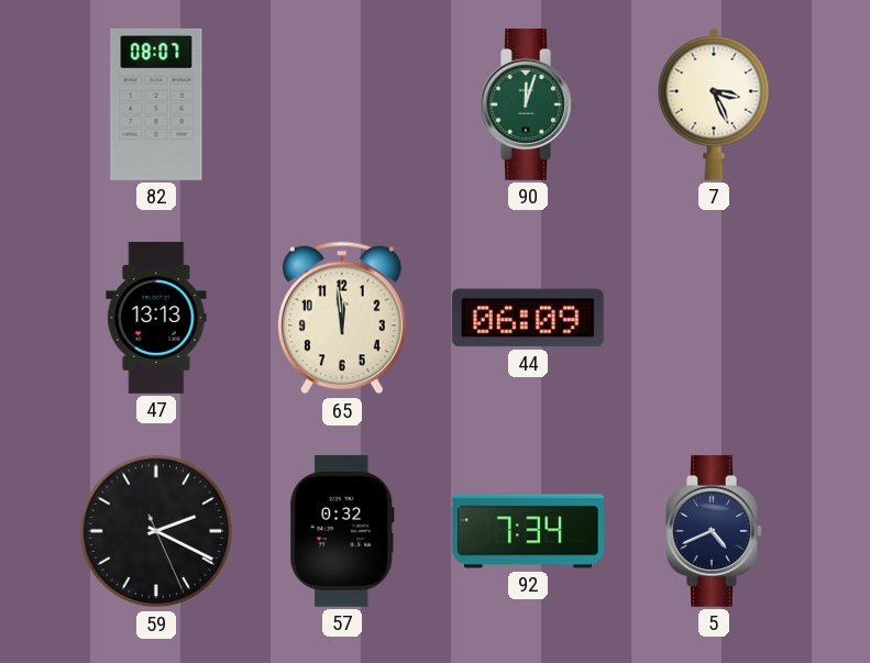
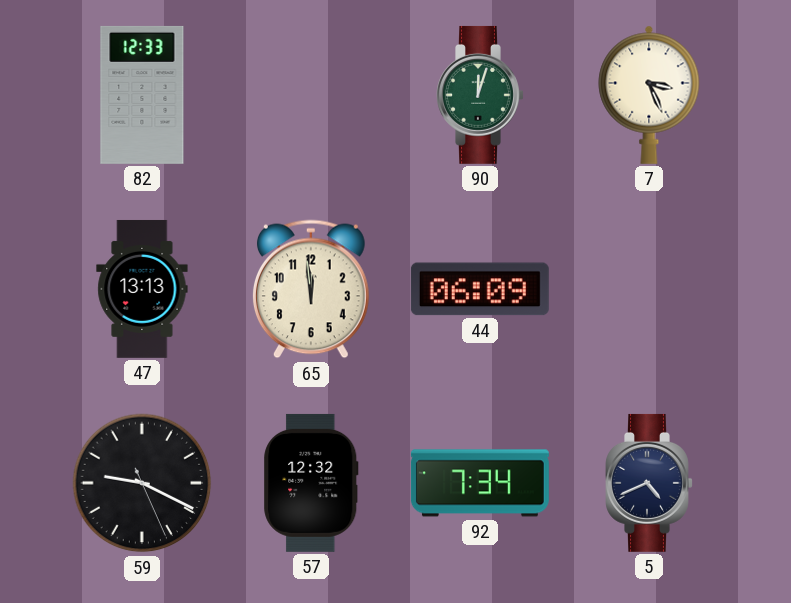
82: 08:07 -> 12:33 (142, 95)
59: 2:19 -> 9:19 (142, 483)
57: 0:32 -> 12:32 (311, 483)
